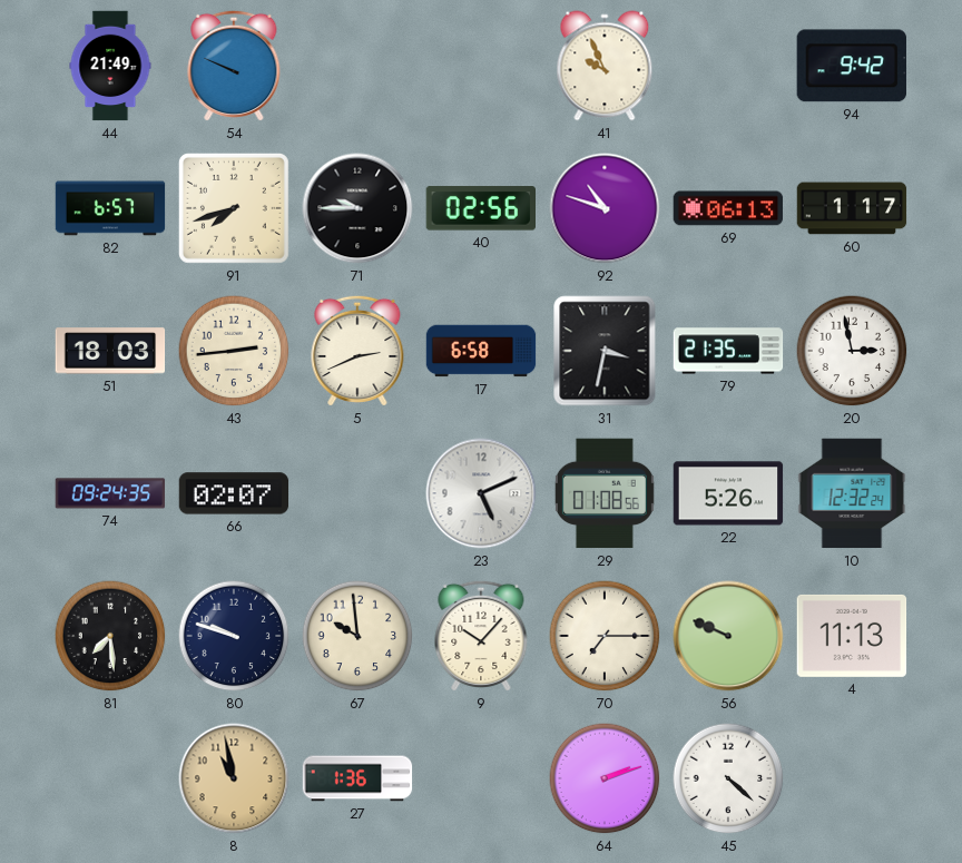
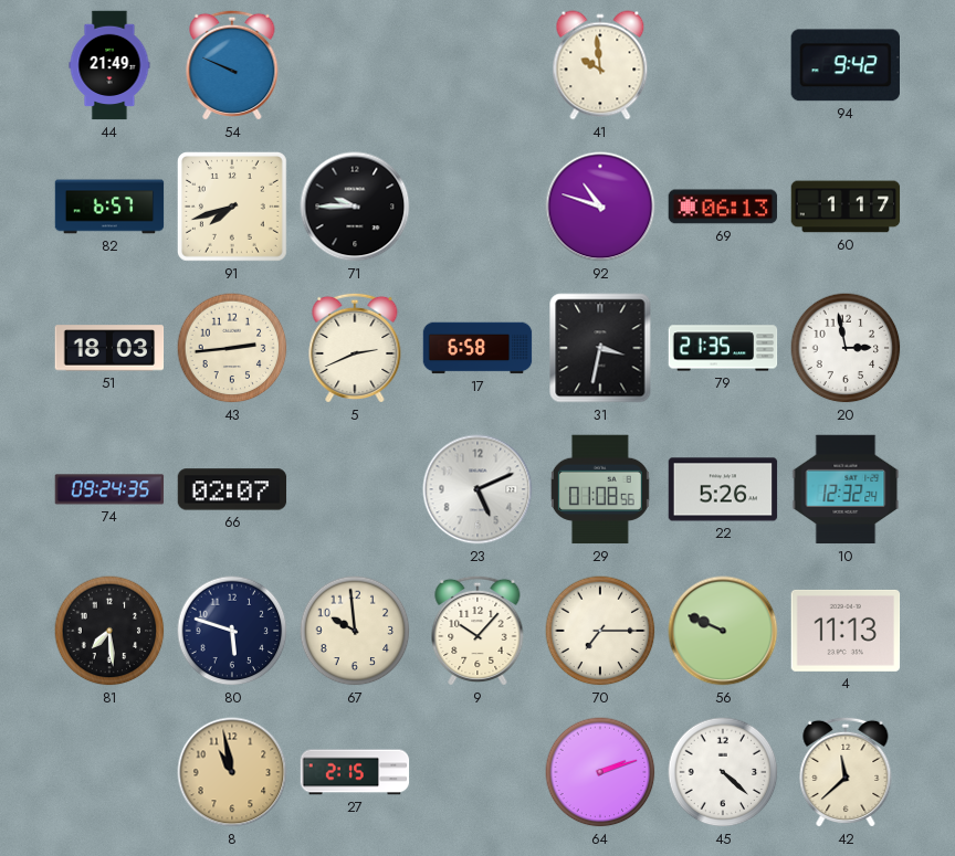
41: 9:56 -> 9:59 (600, 65)
40: 02:56 -> none (480, 208)
80: 9:48 -> 5:48 (232, 631)
27: 1:36 -> 2:15 (355, 772)
42: none -> 11:38 (846, 772)
